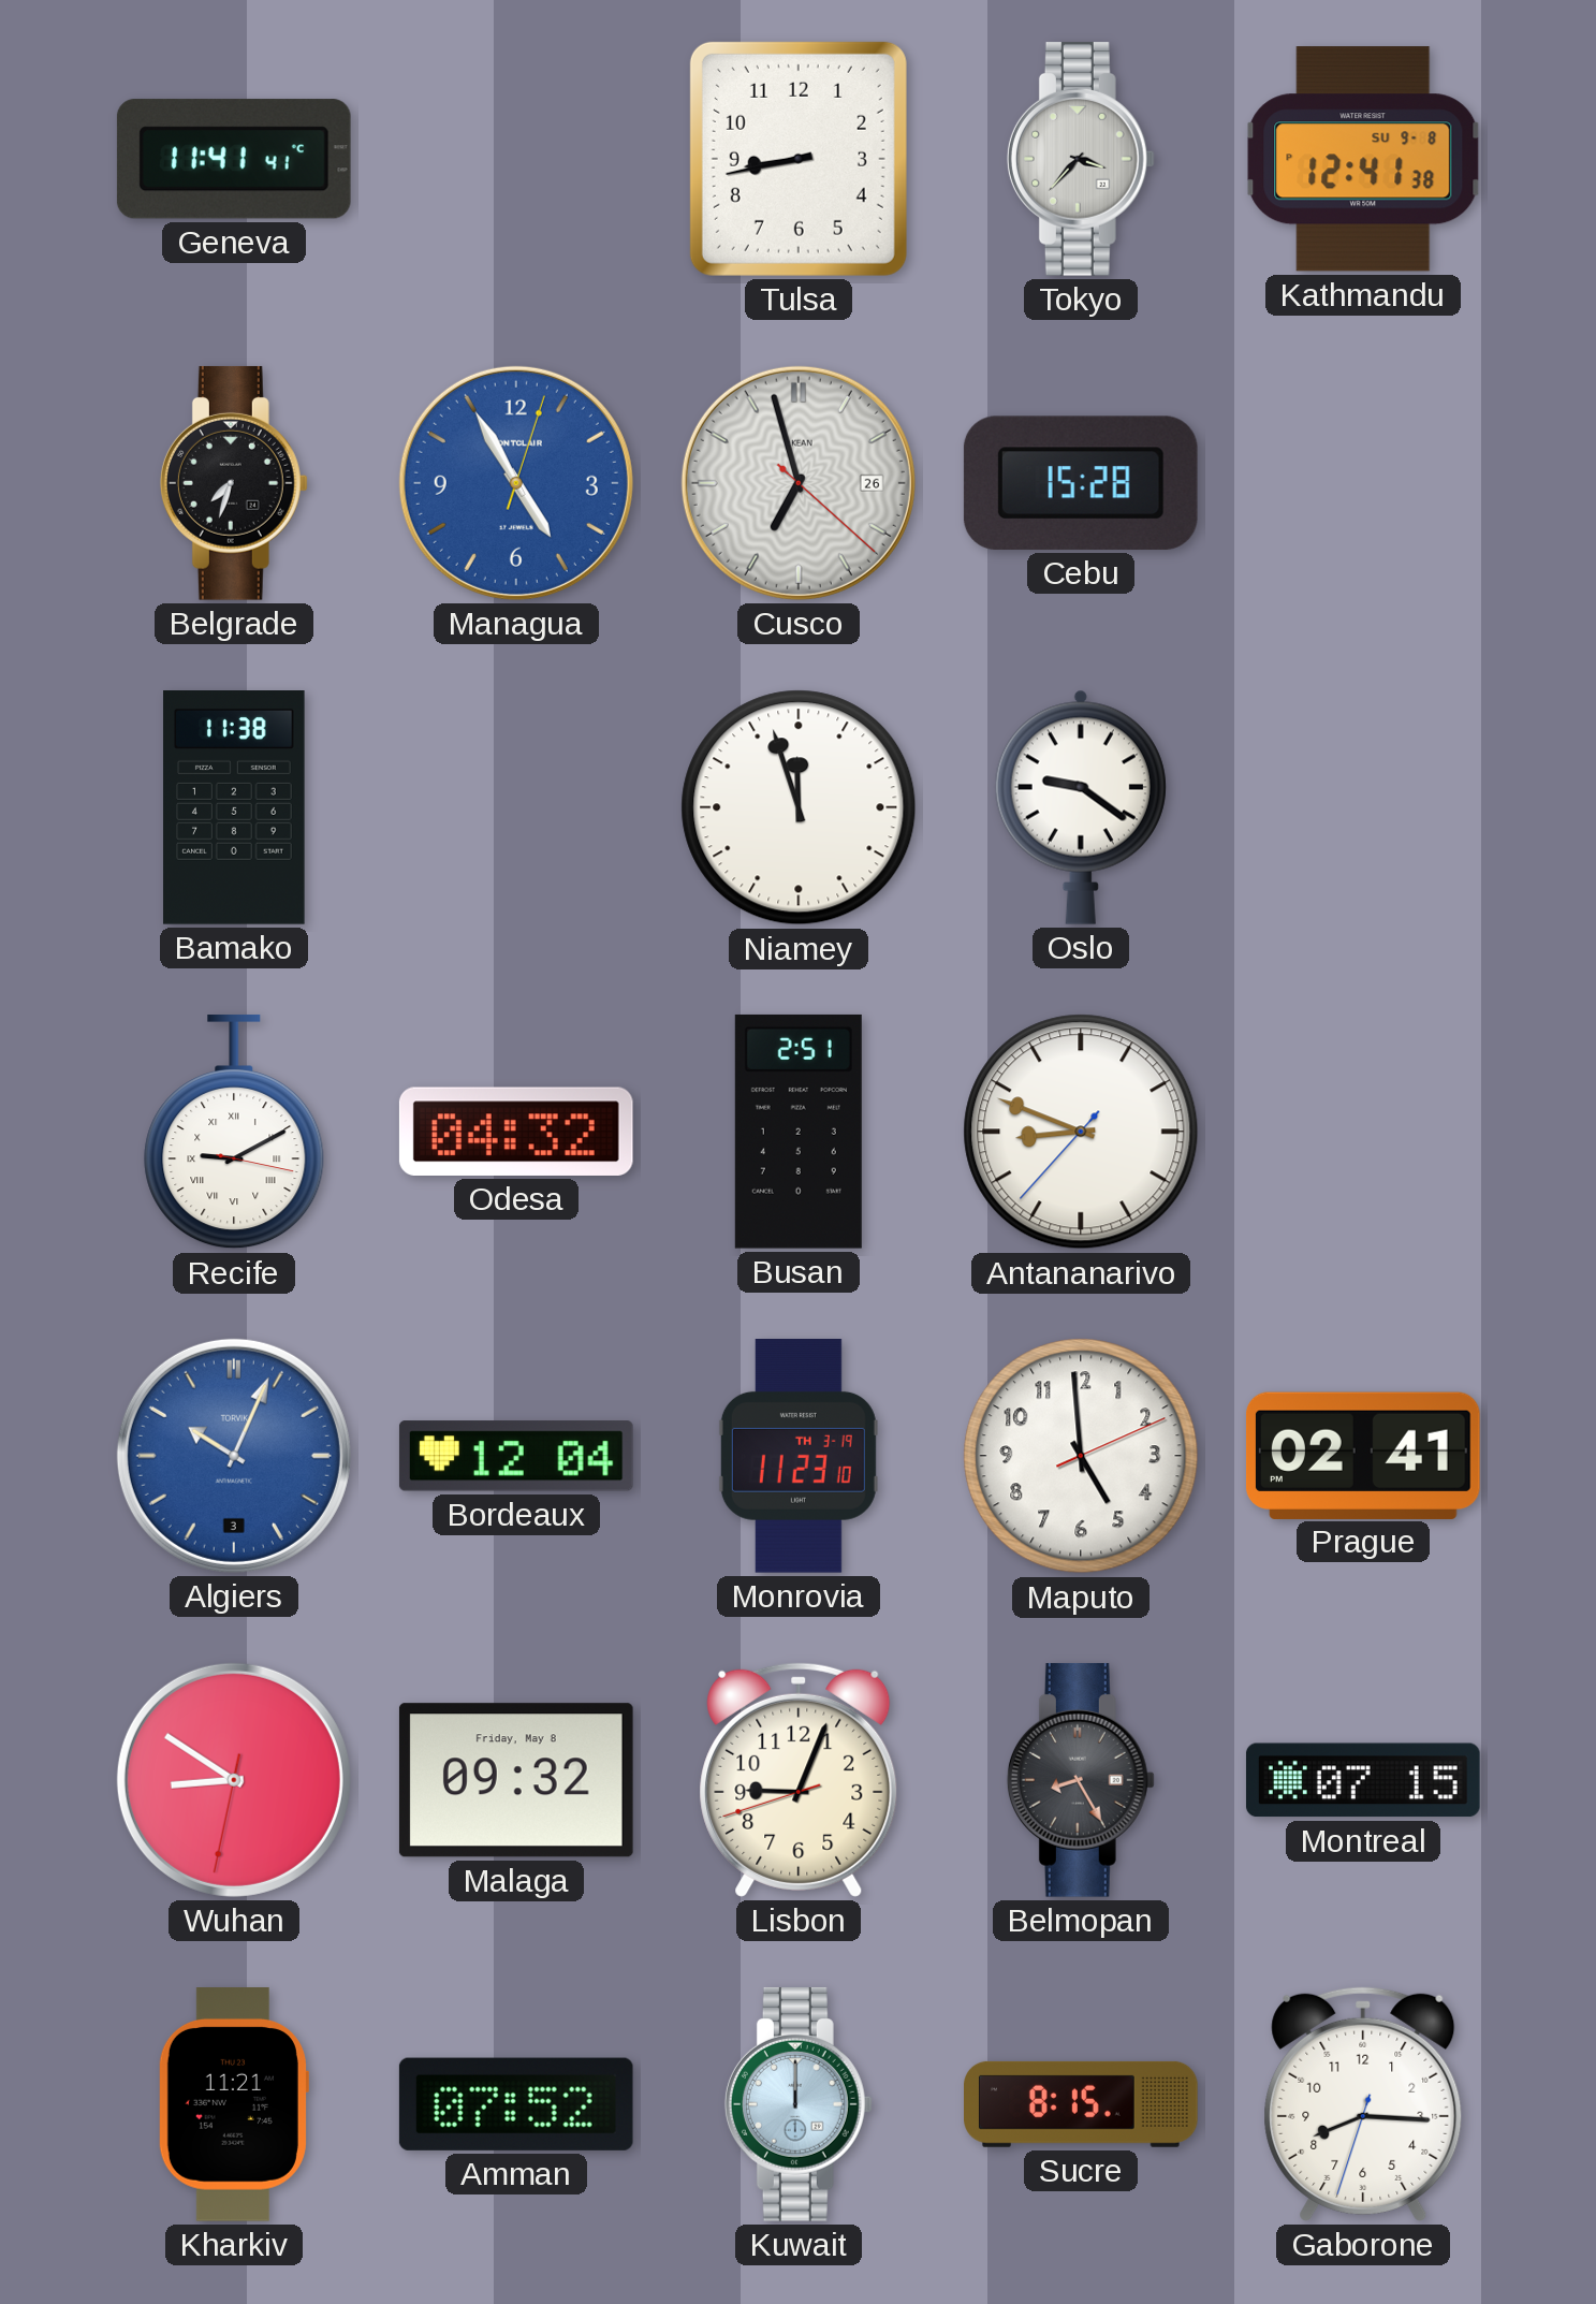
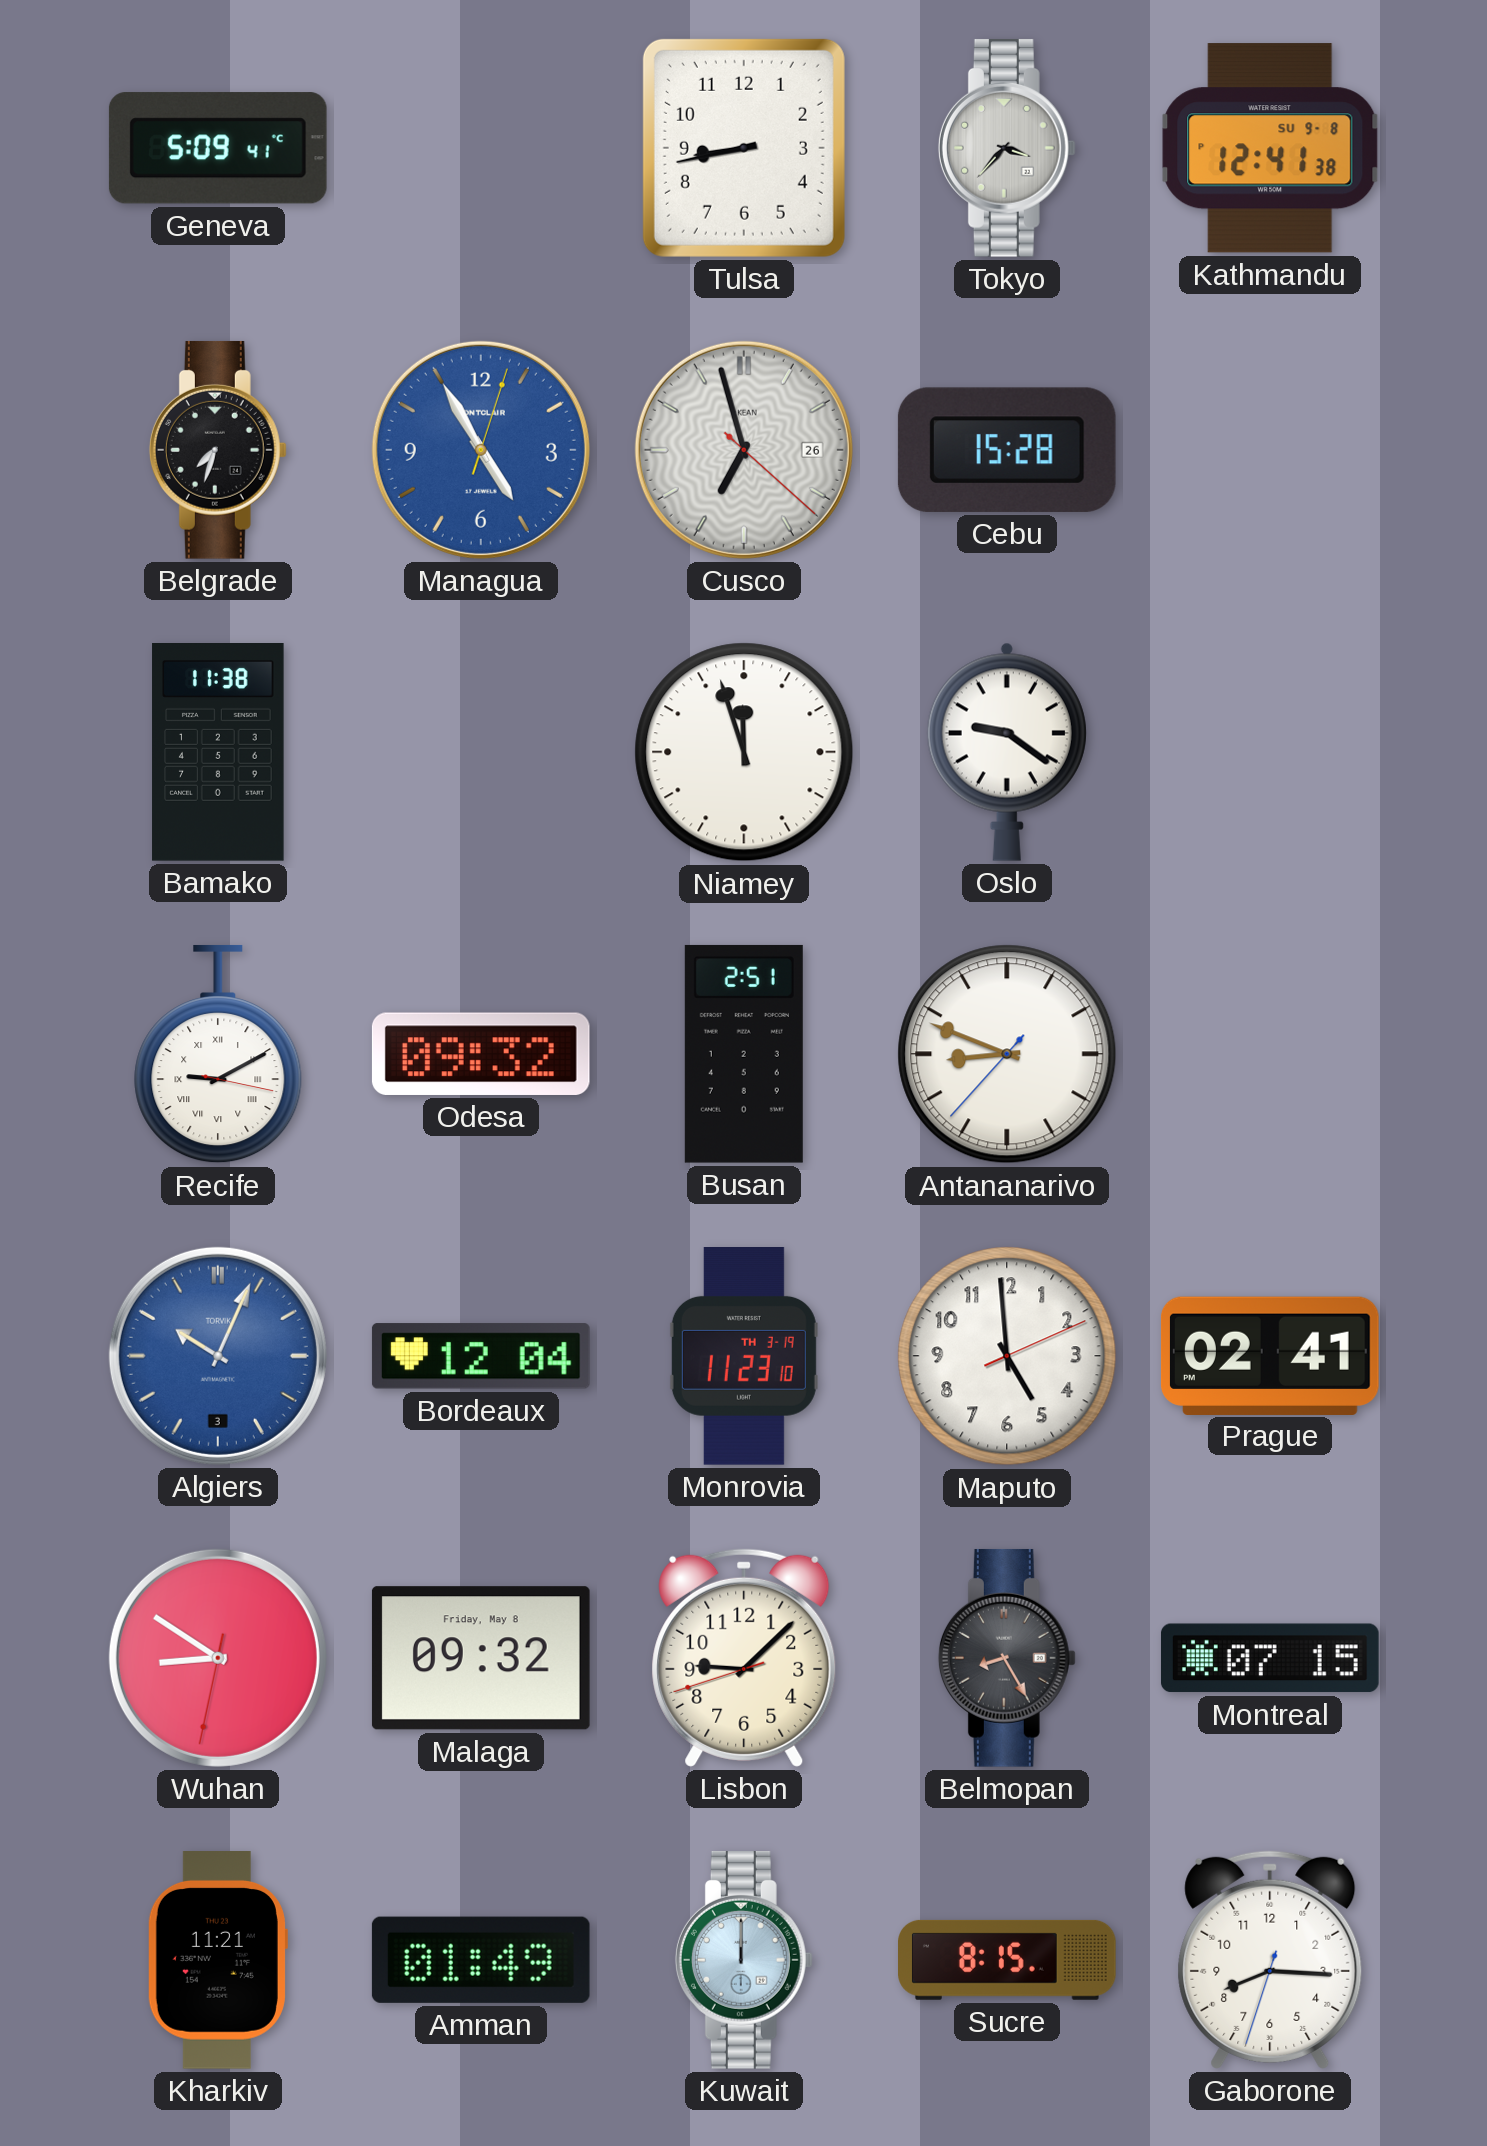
Geneva: 11:41 -> 5:09 (218, 148)
Odesa: 04:32 -> 09:32 (481, 1054)
Lisbon: 9:03 -> 9:07 (744, 1658)
Amman: 07:52 -> 01:49 (481, 1960)
